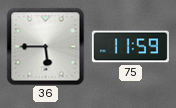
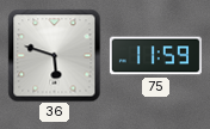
36: 5:45 -> 5:48 (54, 55)
